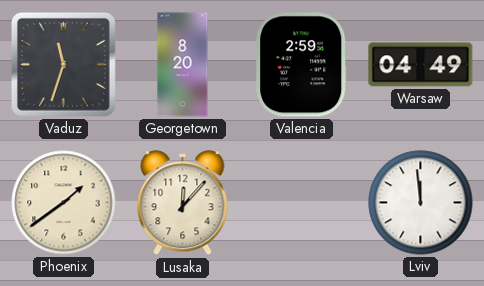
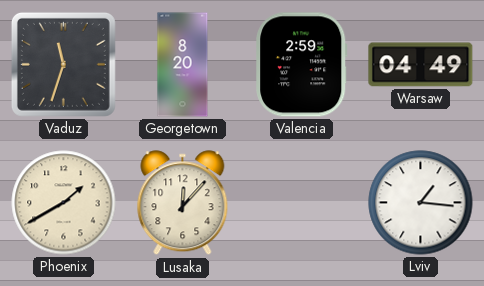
Phoenix: 1:39 -> 1:40 (64, 203)
Lviv: 11:59 -> 1:16 (421, 203)
